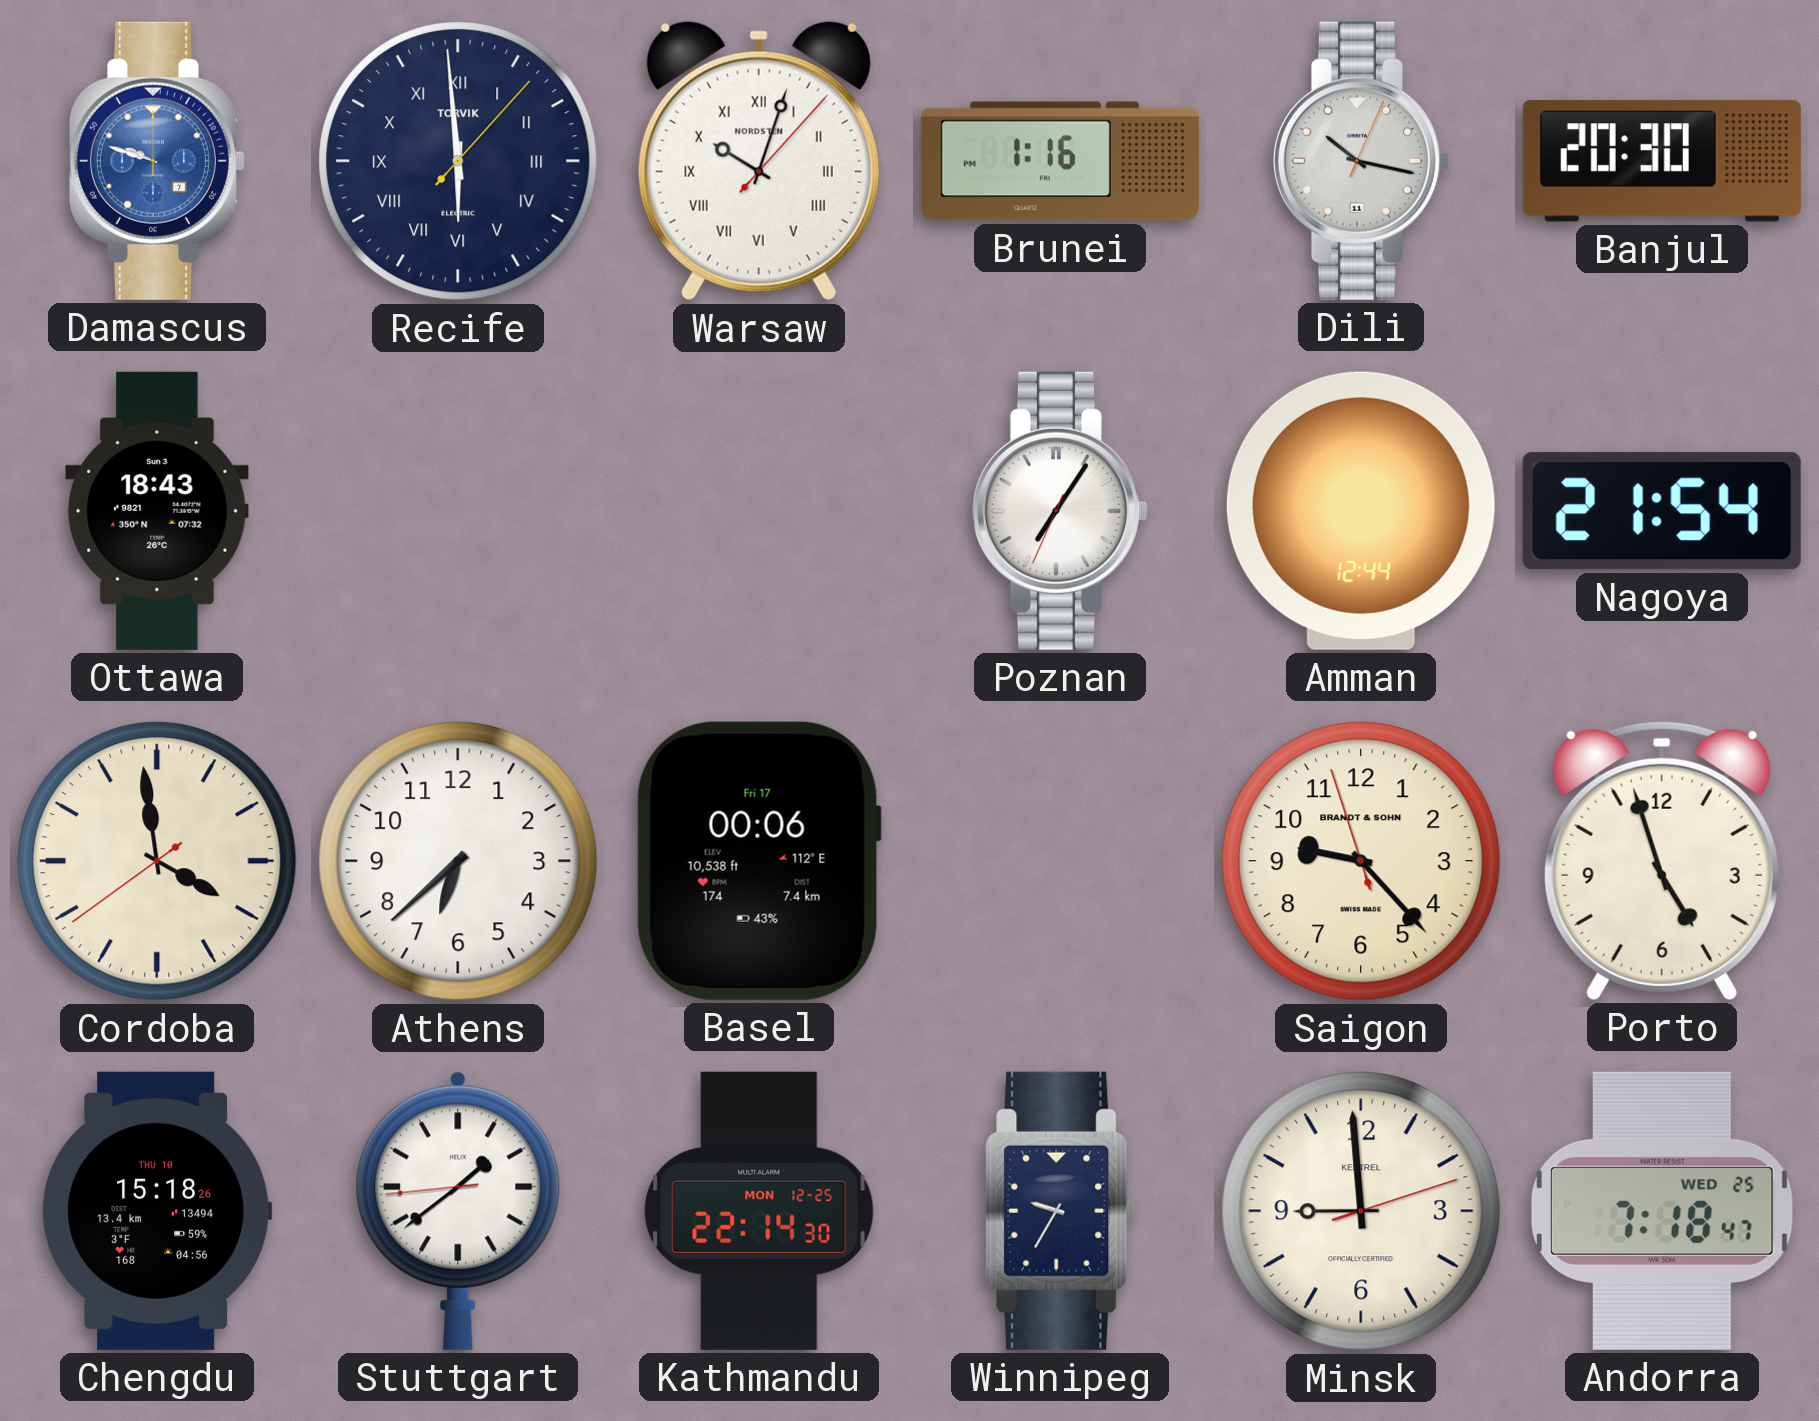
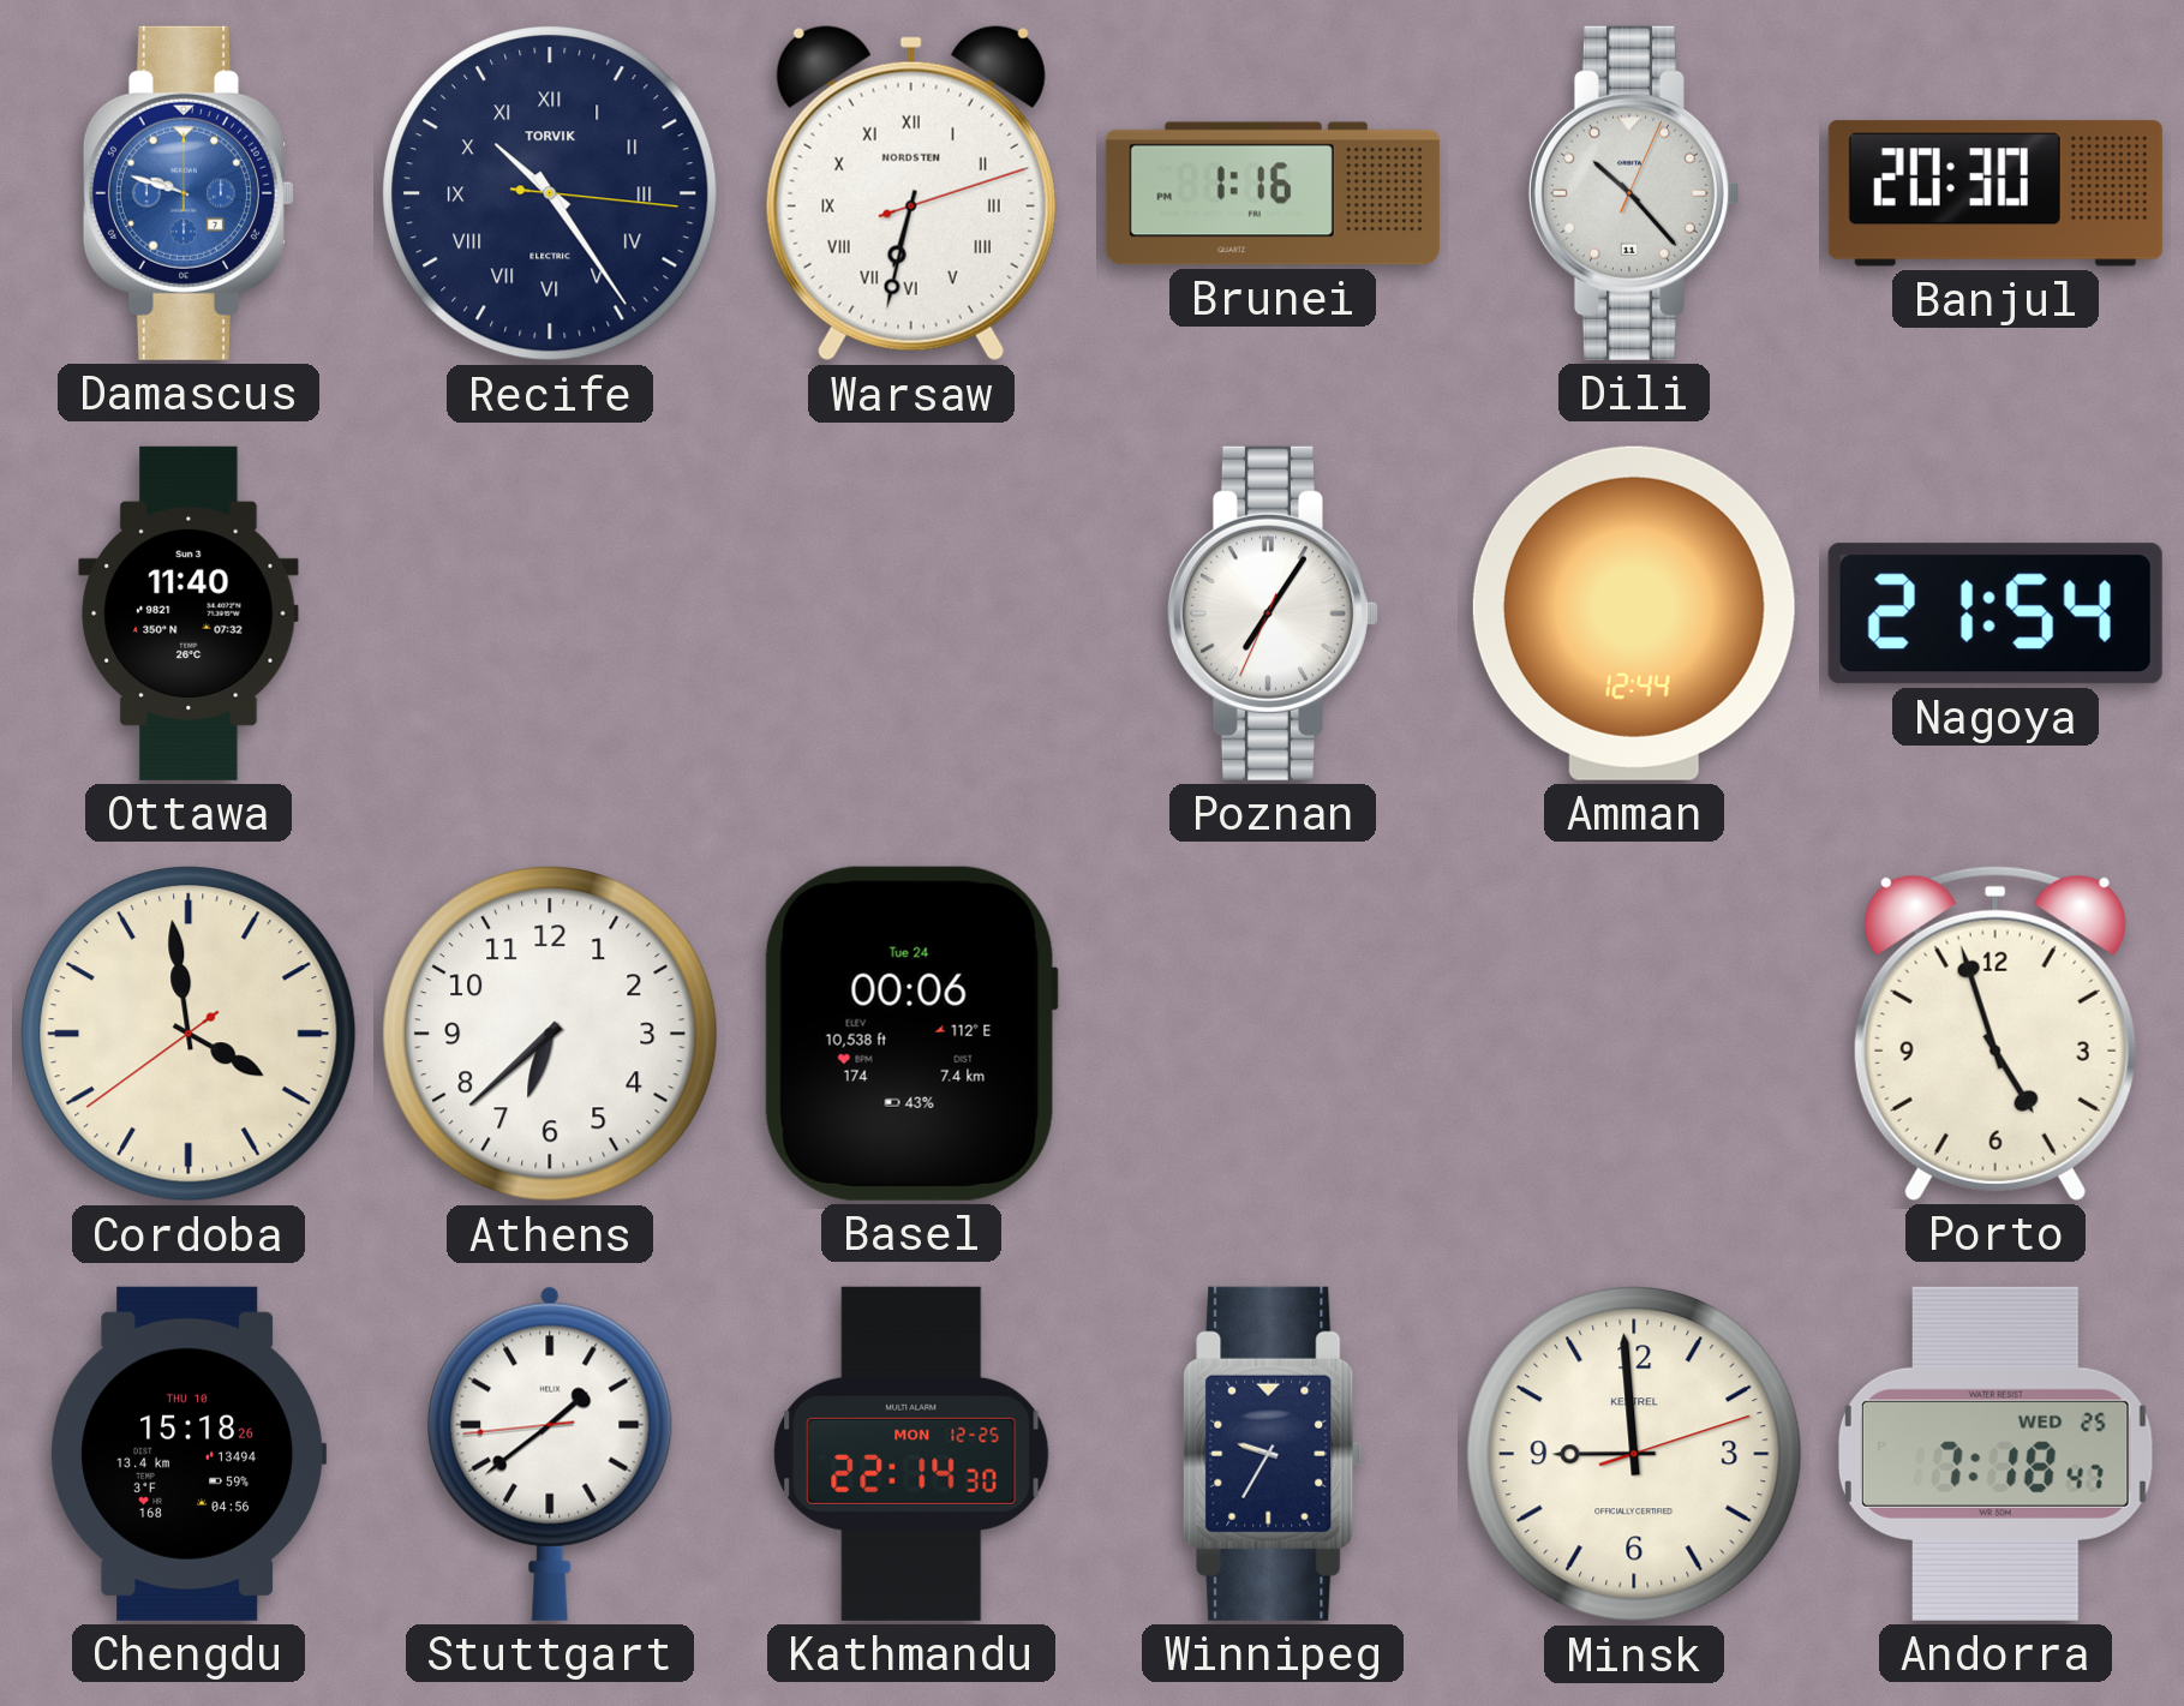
Recife: 5:59 -> 10:24 (550, 193)
Warsaw: 10:03 -> 6:32 (911, 193)
Dili: 10:17 -> 10:23 (1634, 193)
Ottawa: 18:43 -> 11:40 (189, 613)
Basel date: Fri 17 -> Tue 24 (911, 1034)
Saigon: 9:22 -> none (1361, 861)
